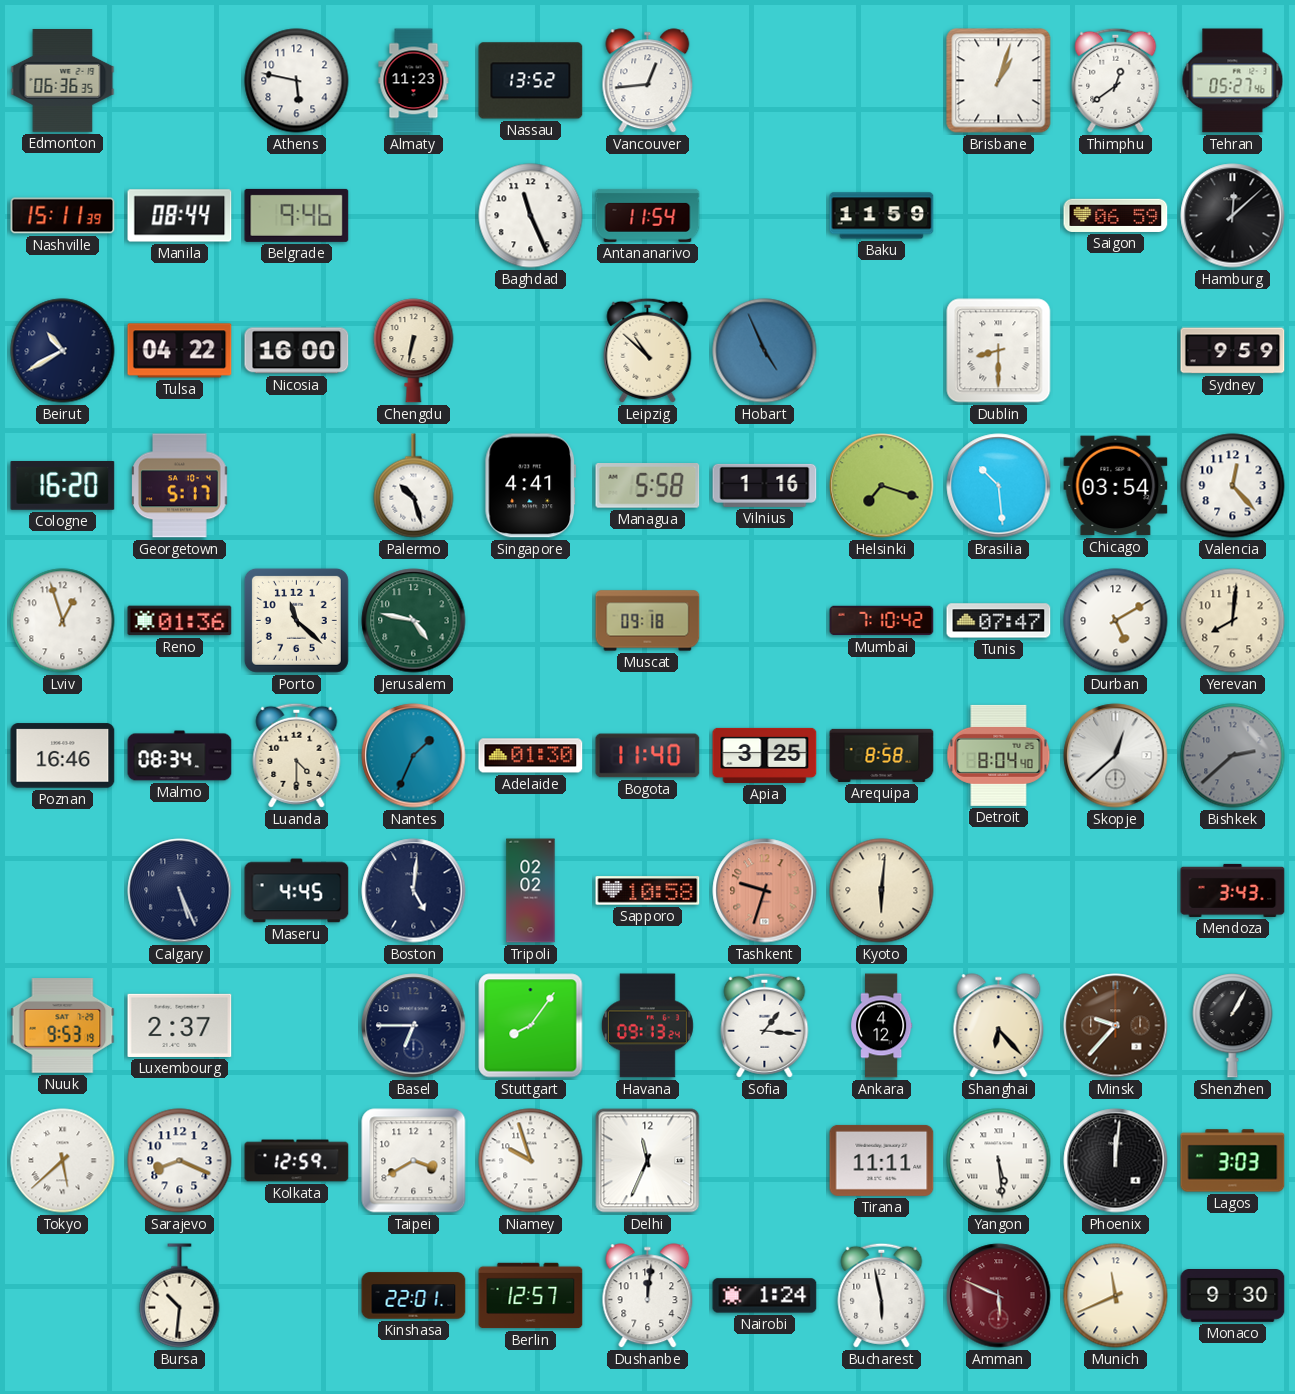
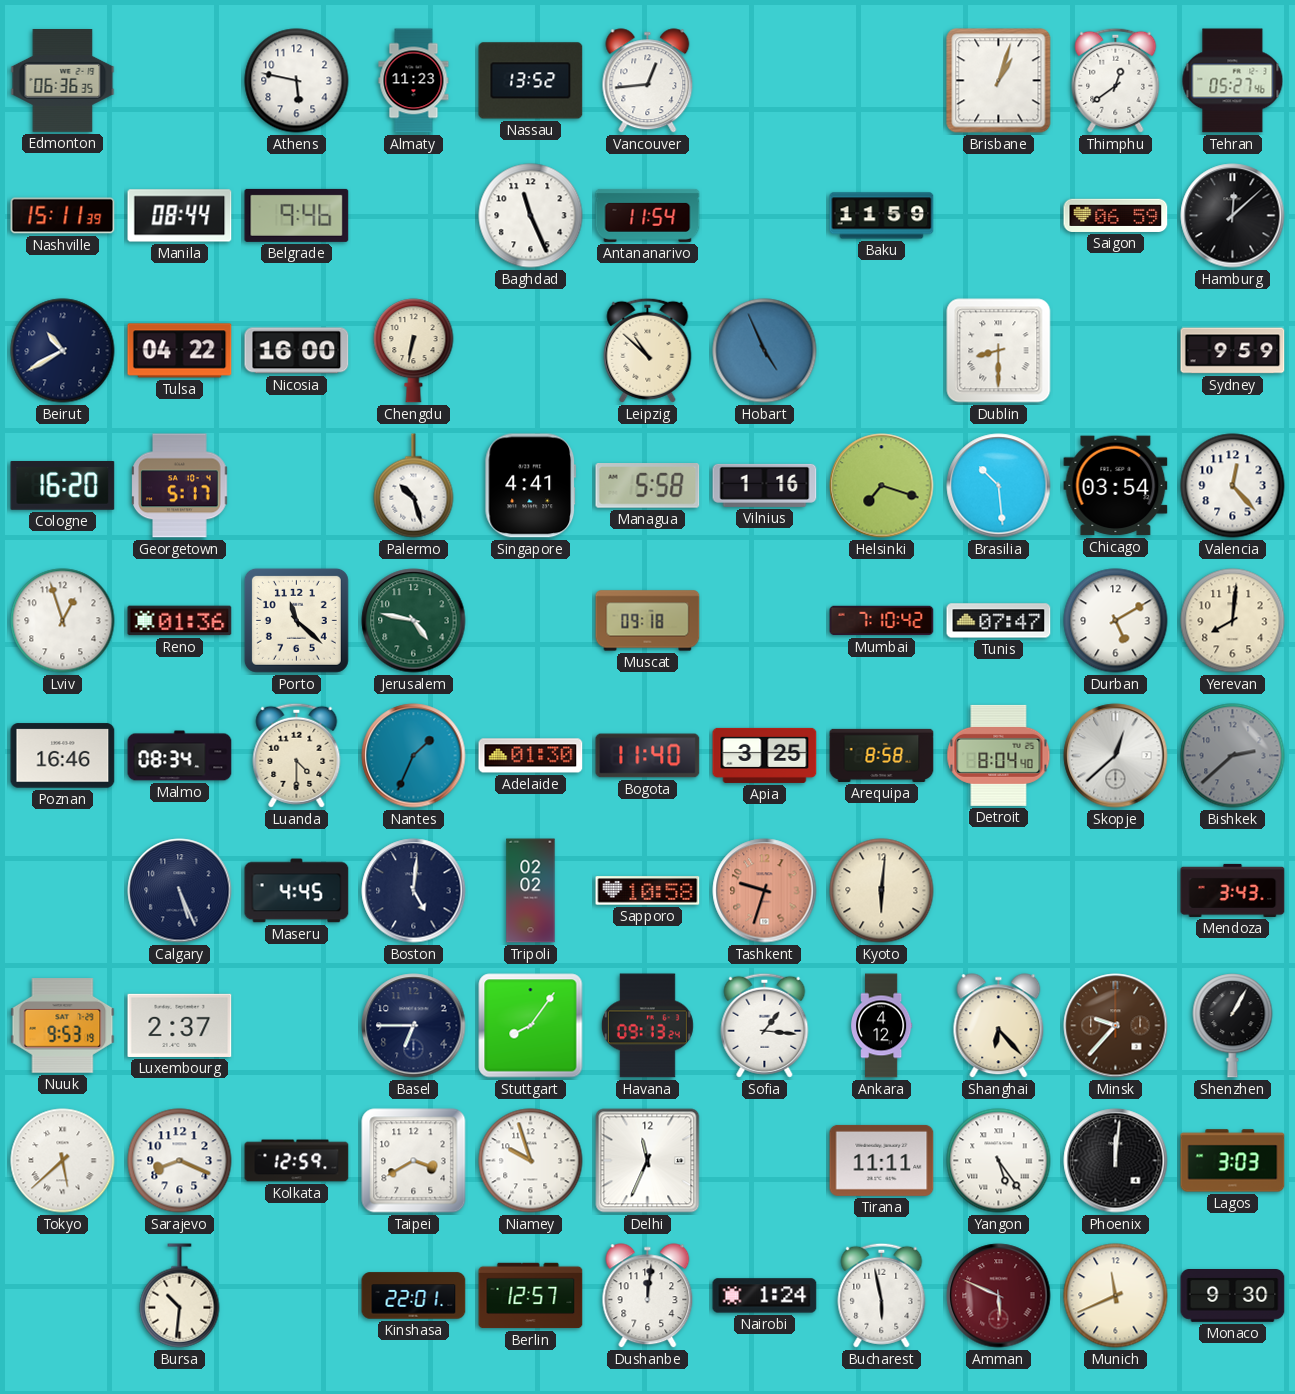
Yangon: 5:29 -> 5:24 (999, 1161)
